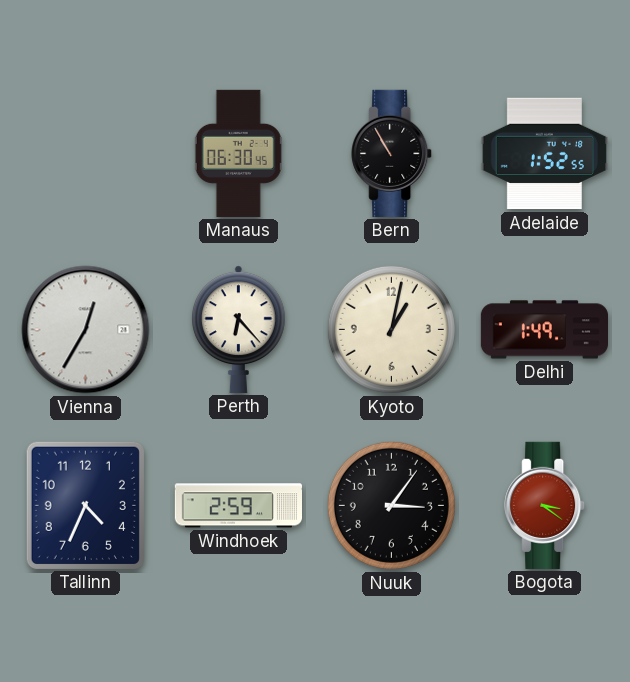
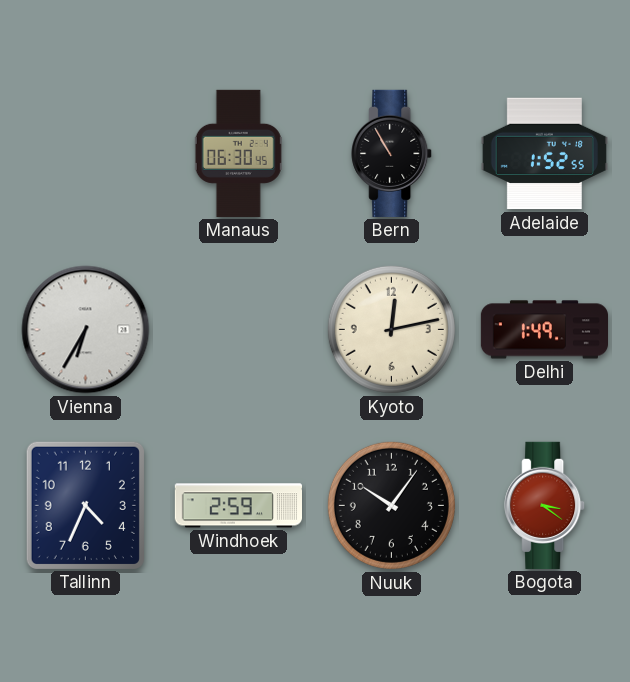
Vienna: 12:35 -> 6:35 (86, 330)
Perth: 6:23 -> none (239, 329)
Kyoto: 1:02 -> 12:13 (391, 329)
Nuuk: 3:06 -> 10:06 (391, 505)
